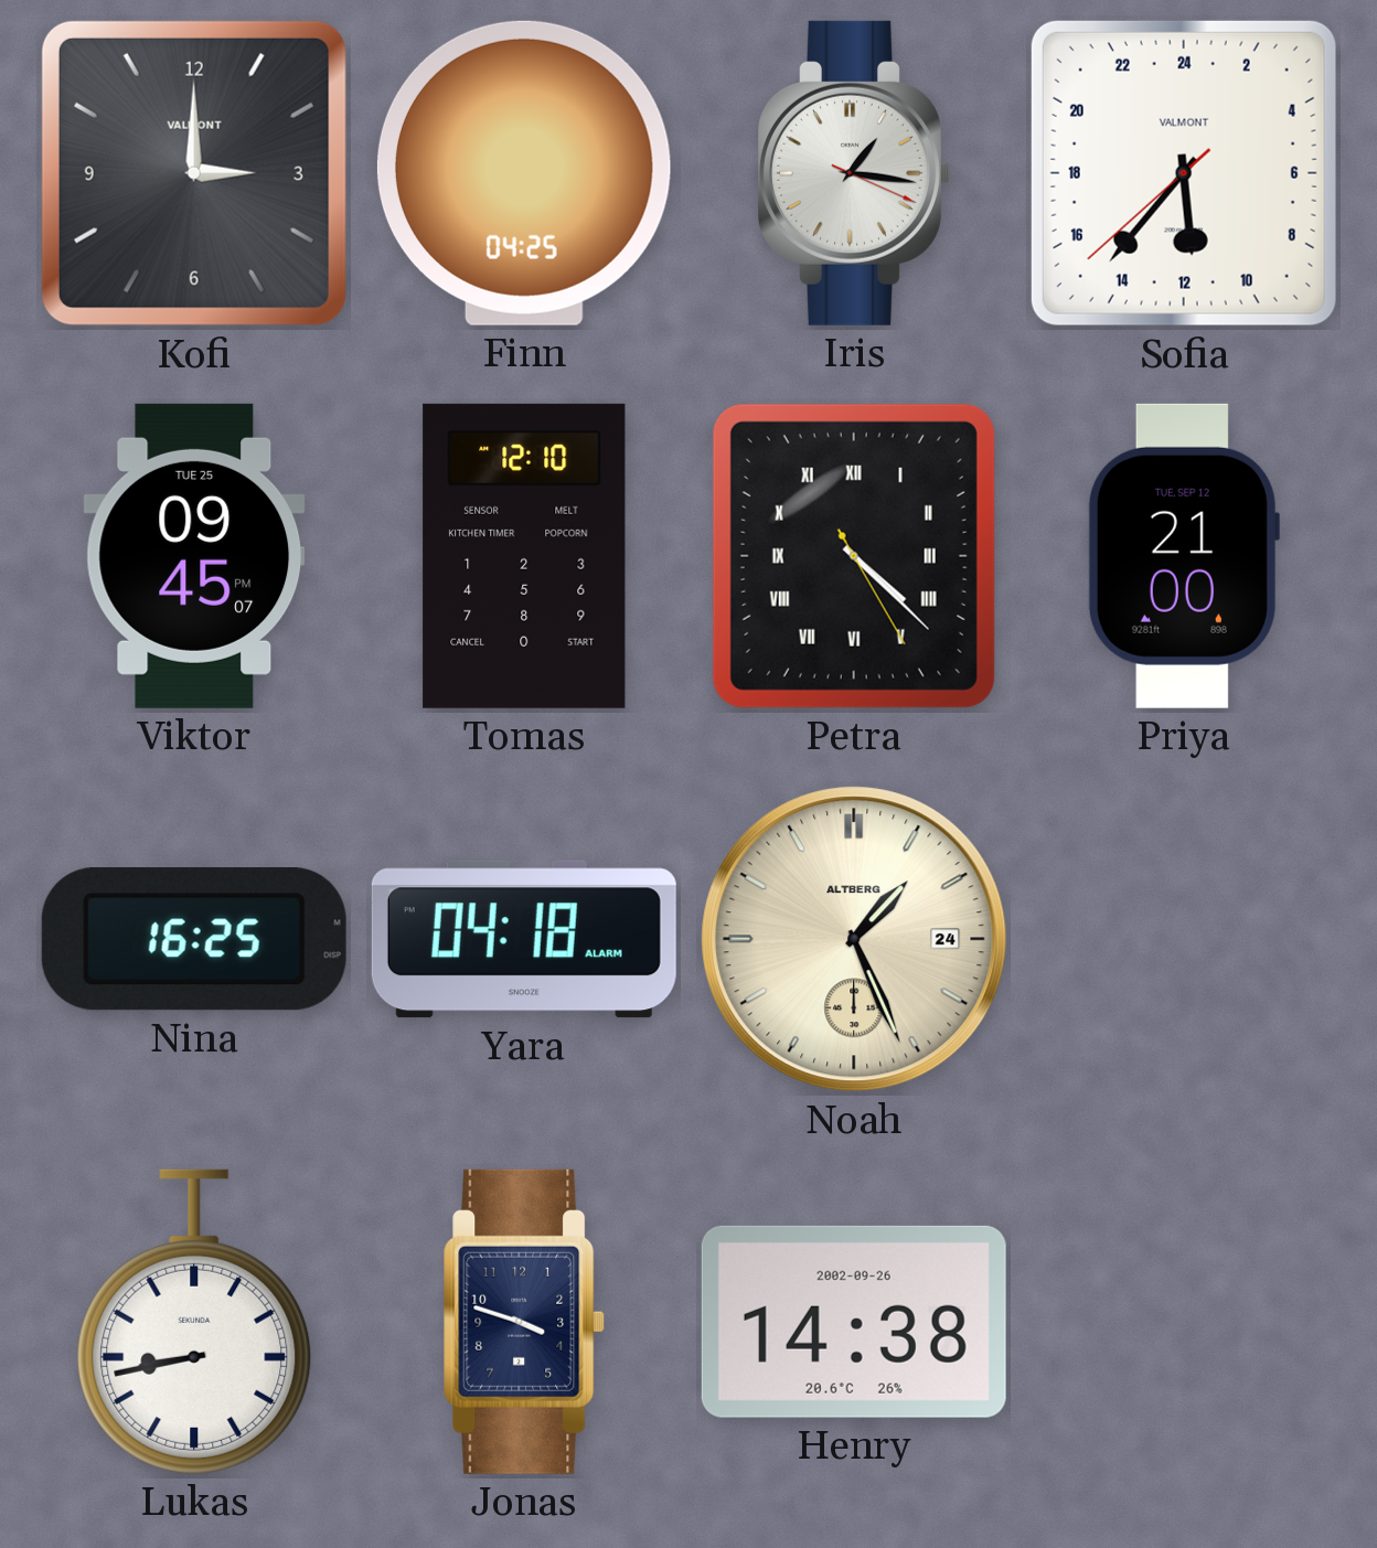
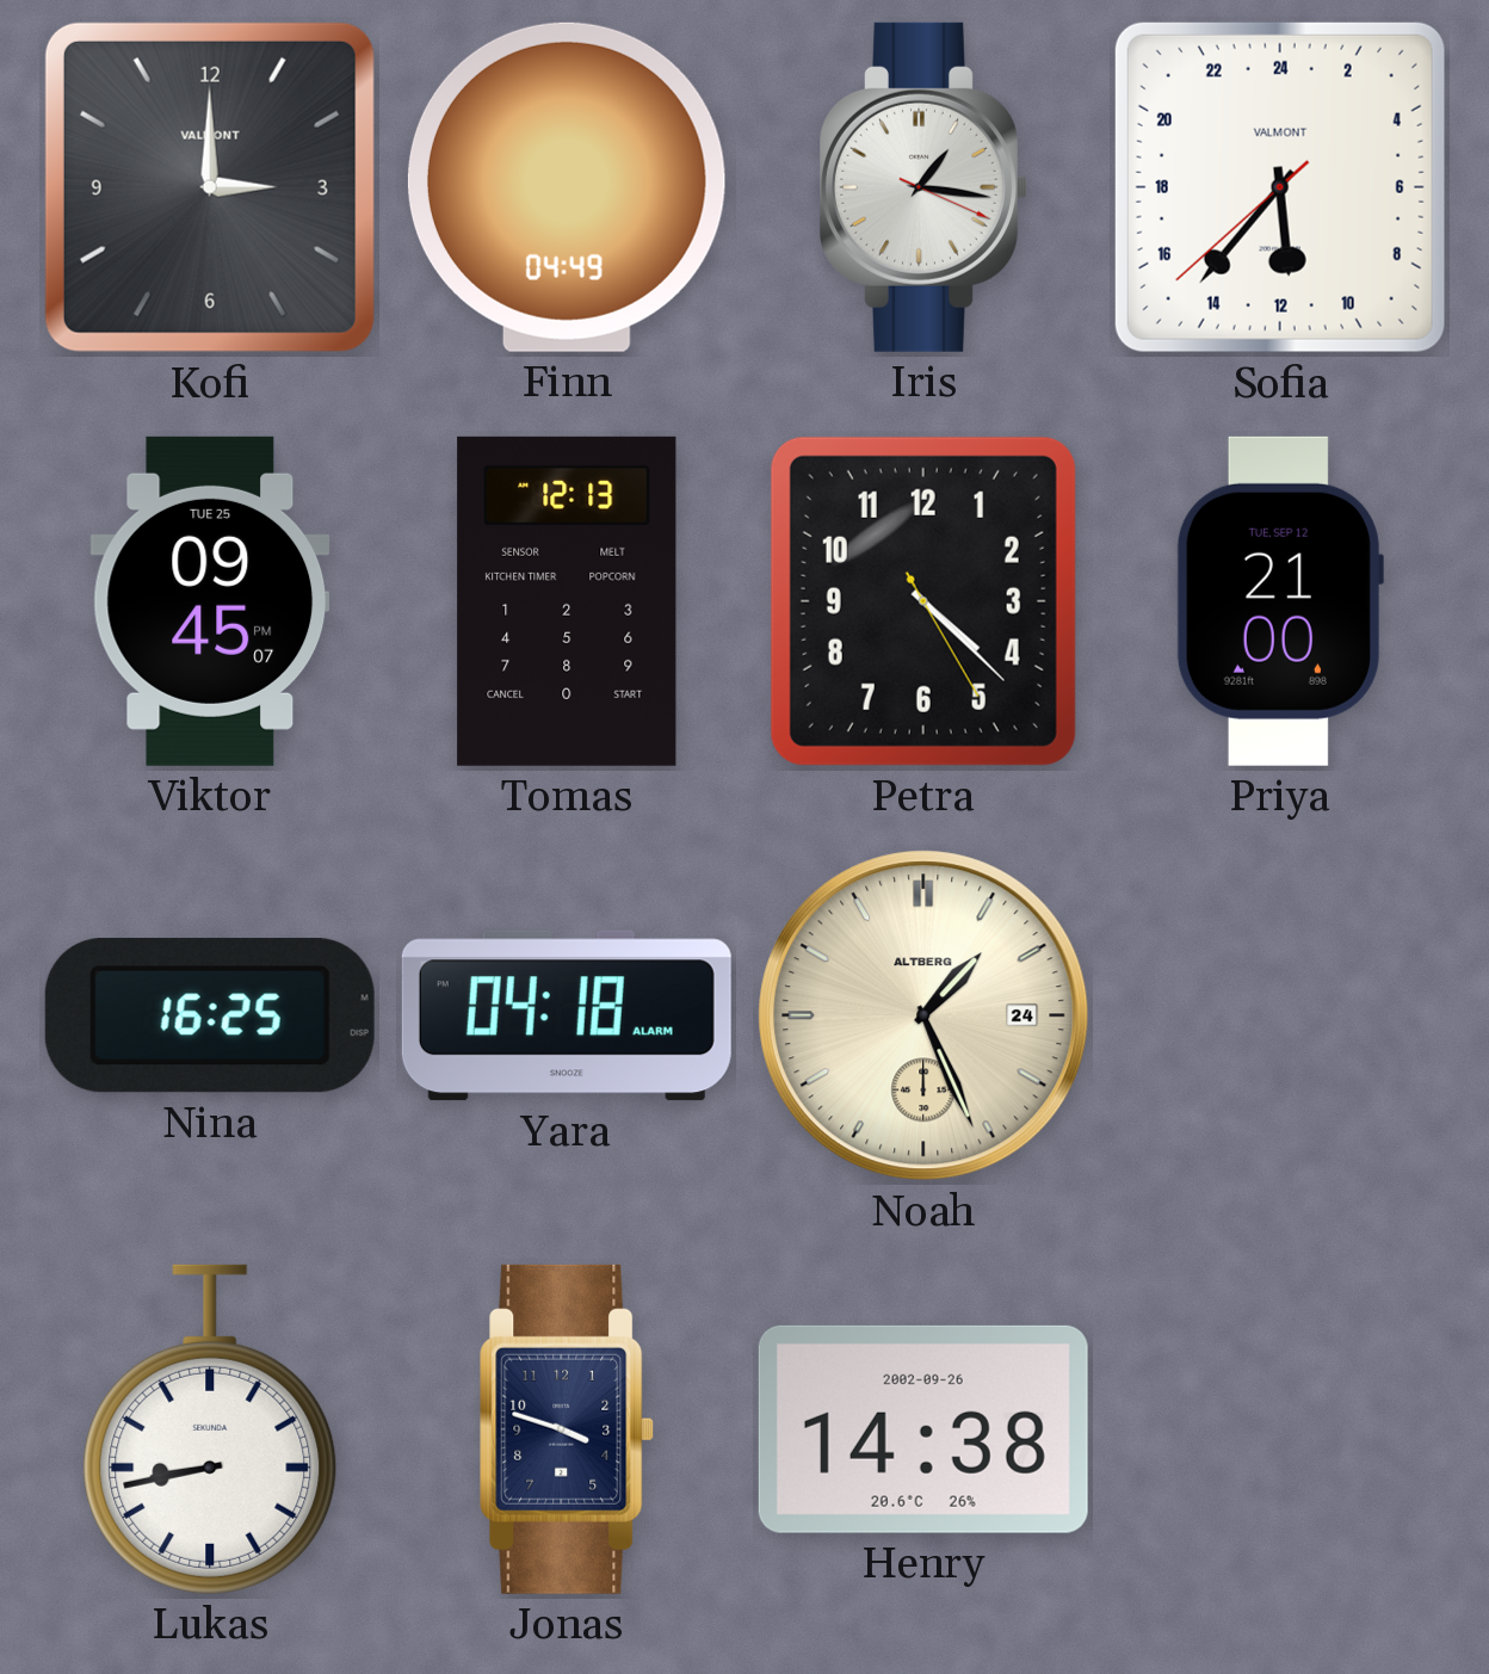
Finn: 04:25 -> 04:49 (567, 187)
Tomas: 12:10 -> 12:13 (567, 601)
Petra numerals: Roman -> Arabic (923, 601)
